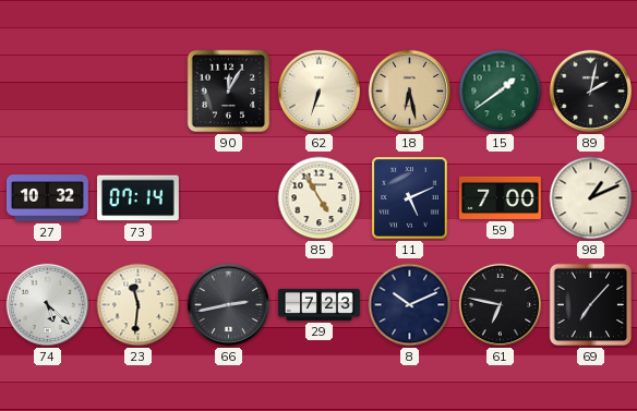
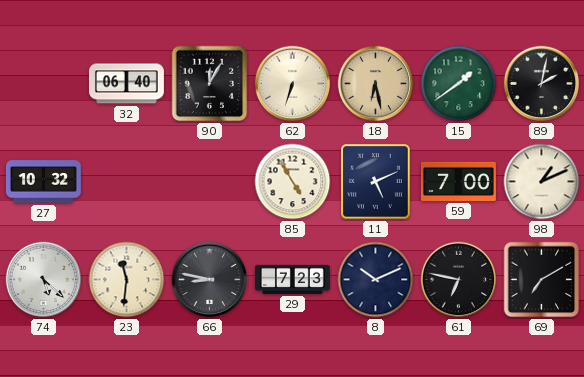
32: none -> 06:40 (126, 84)
73: 07:14 -> none (137, 198)
66: 2:43 -> 8:47 (210, 280)
69: 7:07 -> 7:10 (542, 280)
